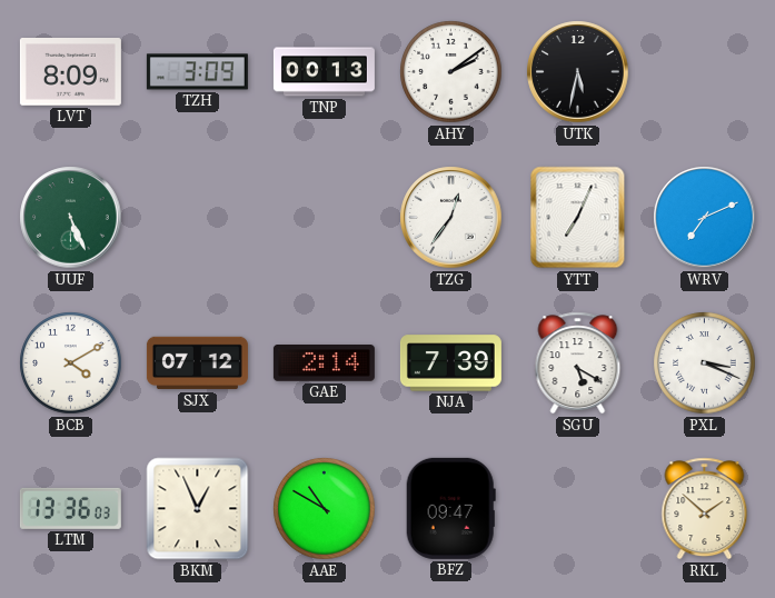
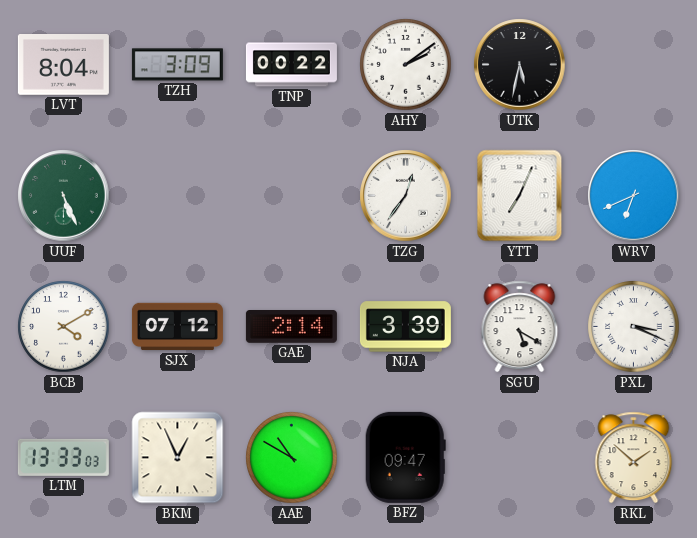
LVT: 8:09 -> 8:04 (63, 65)
TNP: 00:13 -> 00:22 (291, 65)
WRV: 7:11 -> 6:41 (634, 196)
NJA: 7:39 -> 3:39 (405, 327)
LTM: 13:36 -> 13:33 (63, 457)
